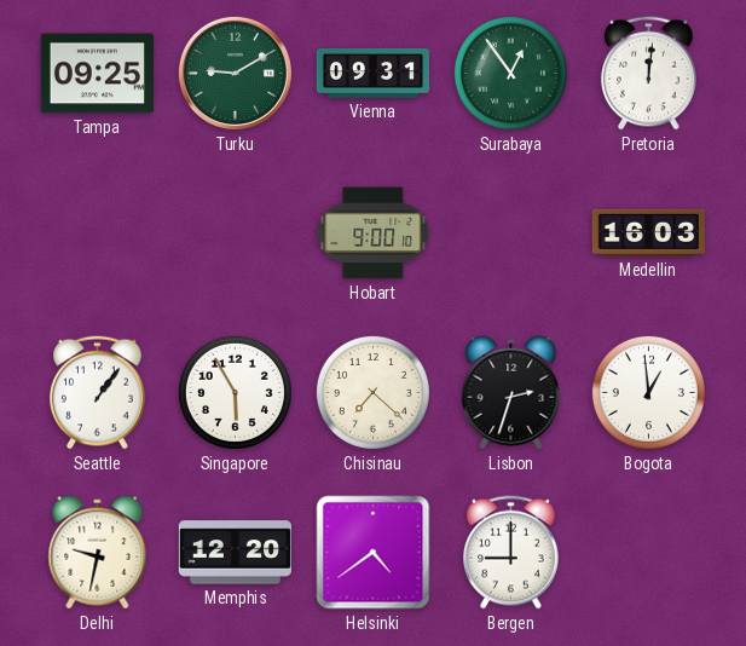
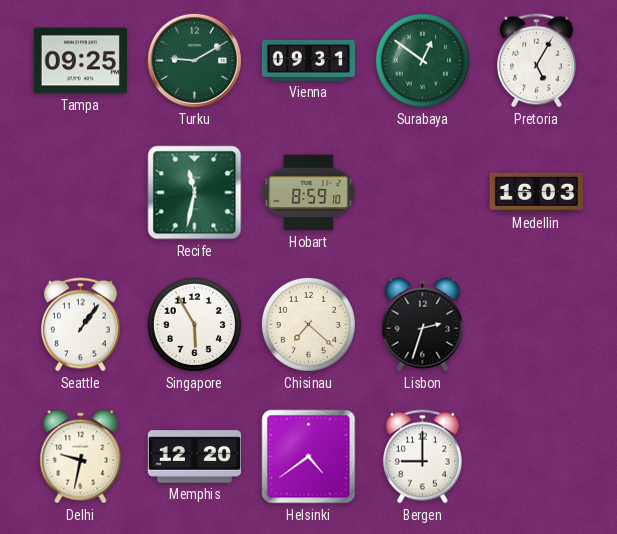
Surabaya: 12:54 -> 12:51 (422, 60)
Pretoria: 12:01 -> 5:05 (537, 61)
Recife: none -> 11:32 (195, 193)
Hobart: 9:00 -> 8:59 (309, 193)
Bogota: 12:59 -> none (648, 392)
